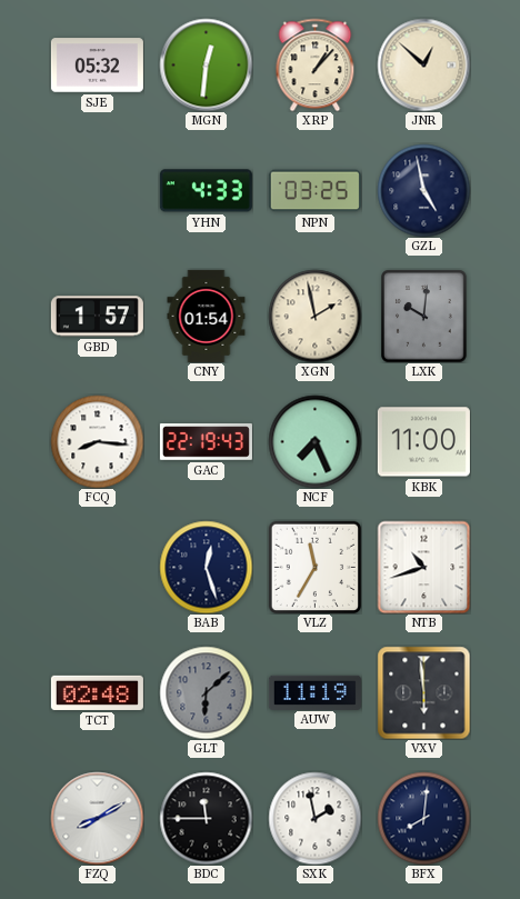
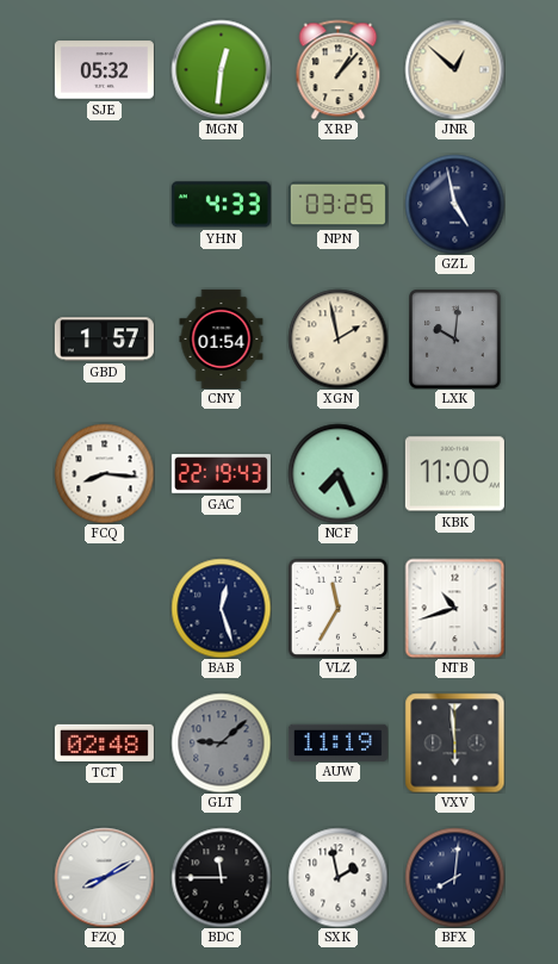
GLT: 6:08 -> 9:08 (221, 742)
